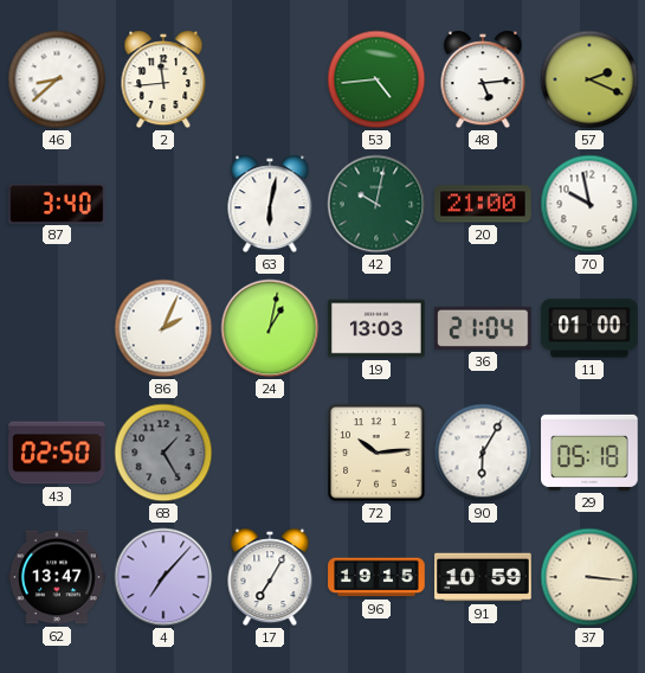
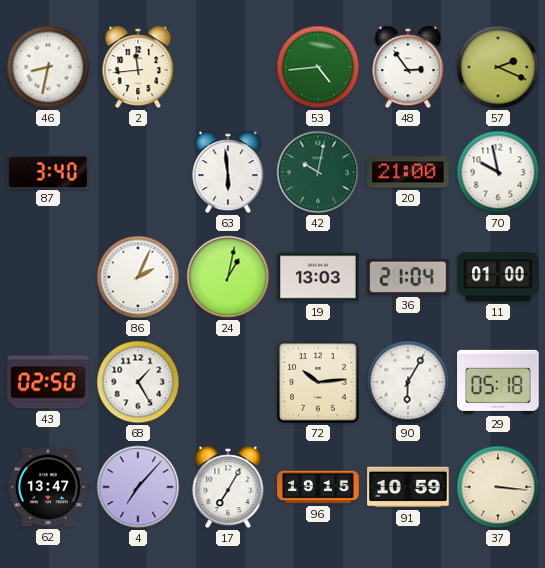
46: 8:38 -> 8:32 (48, 67)
48: 5:14 -> 2:54 (408, 67)
63: 6:02 -> 5:59 (228, 172)
68 dial: grey -> white (138, 382)
